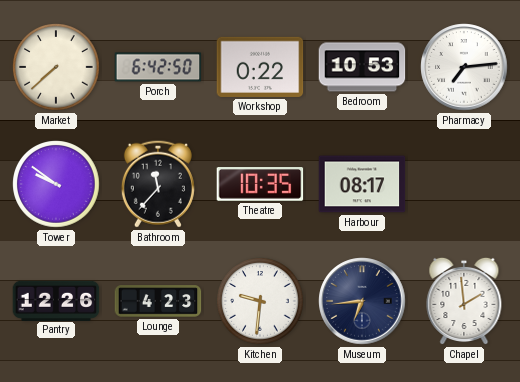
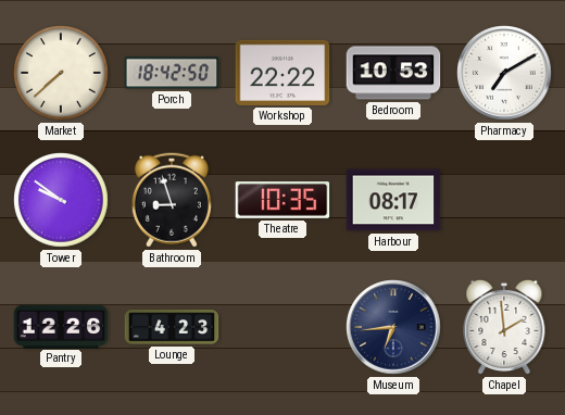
Porch: 6:42 -> 18:42 (172, 73)
Workshop: 0:22 -> 22:22 (282, 73)
Pharmacy: 7:14 -> 7:10 (504, 73)
Bathroom: 11:37 -> 8:57 (172, 200)
Kitchen: 9:31 -> none (260, 301)
